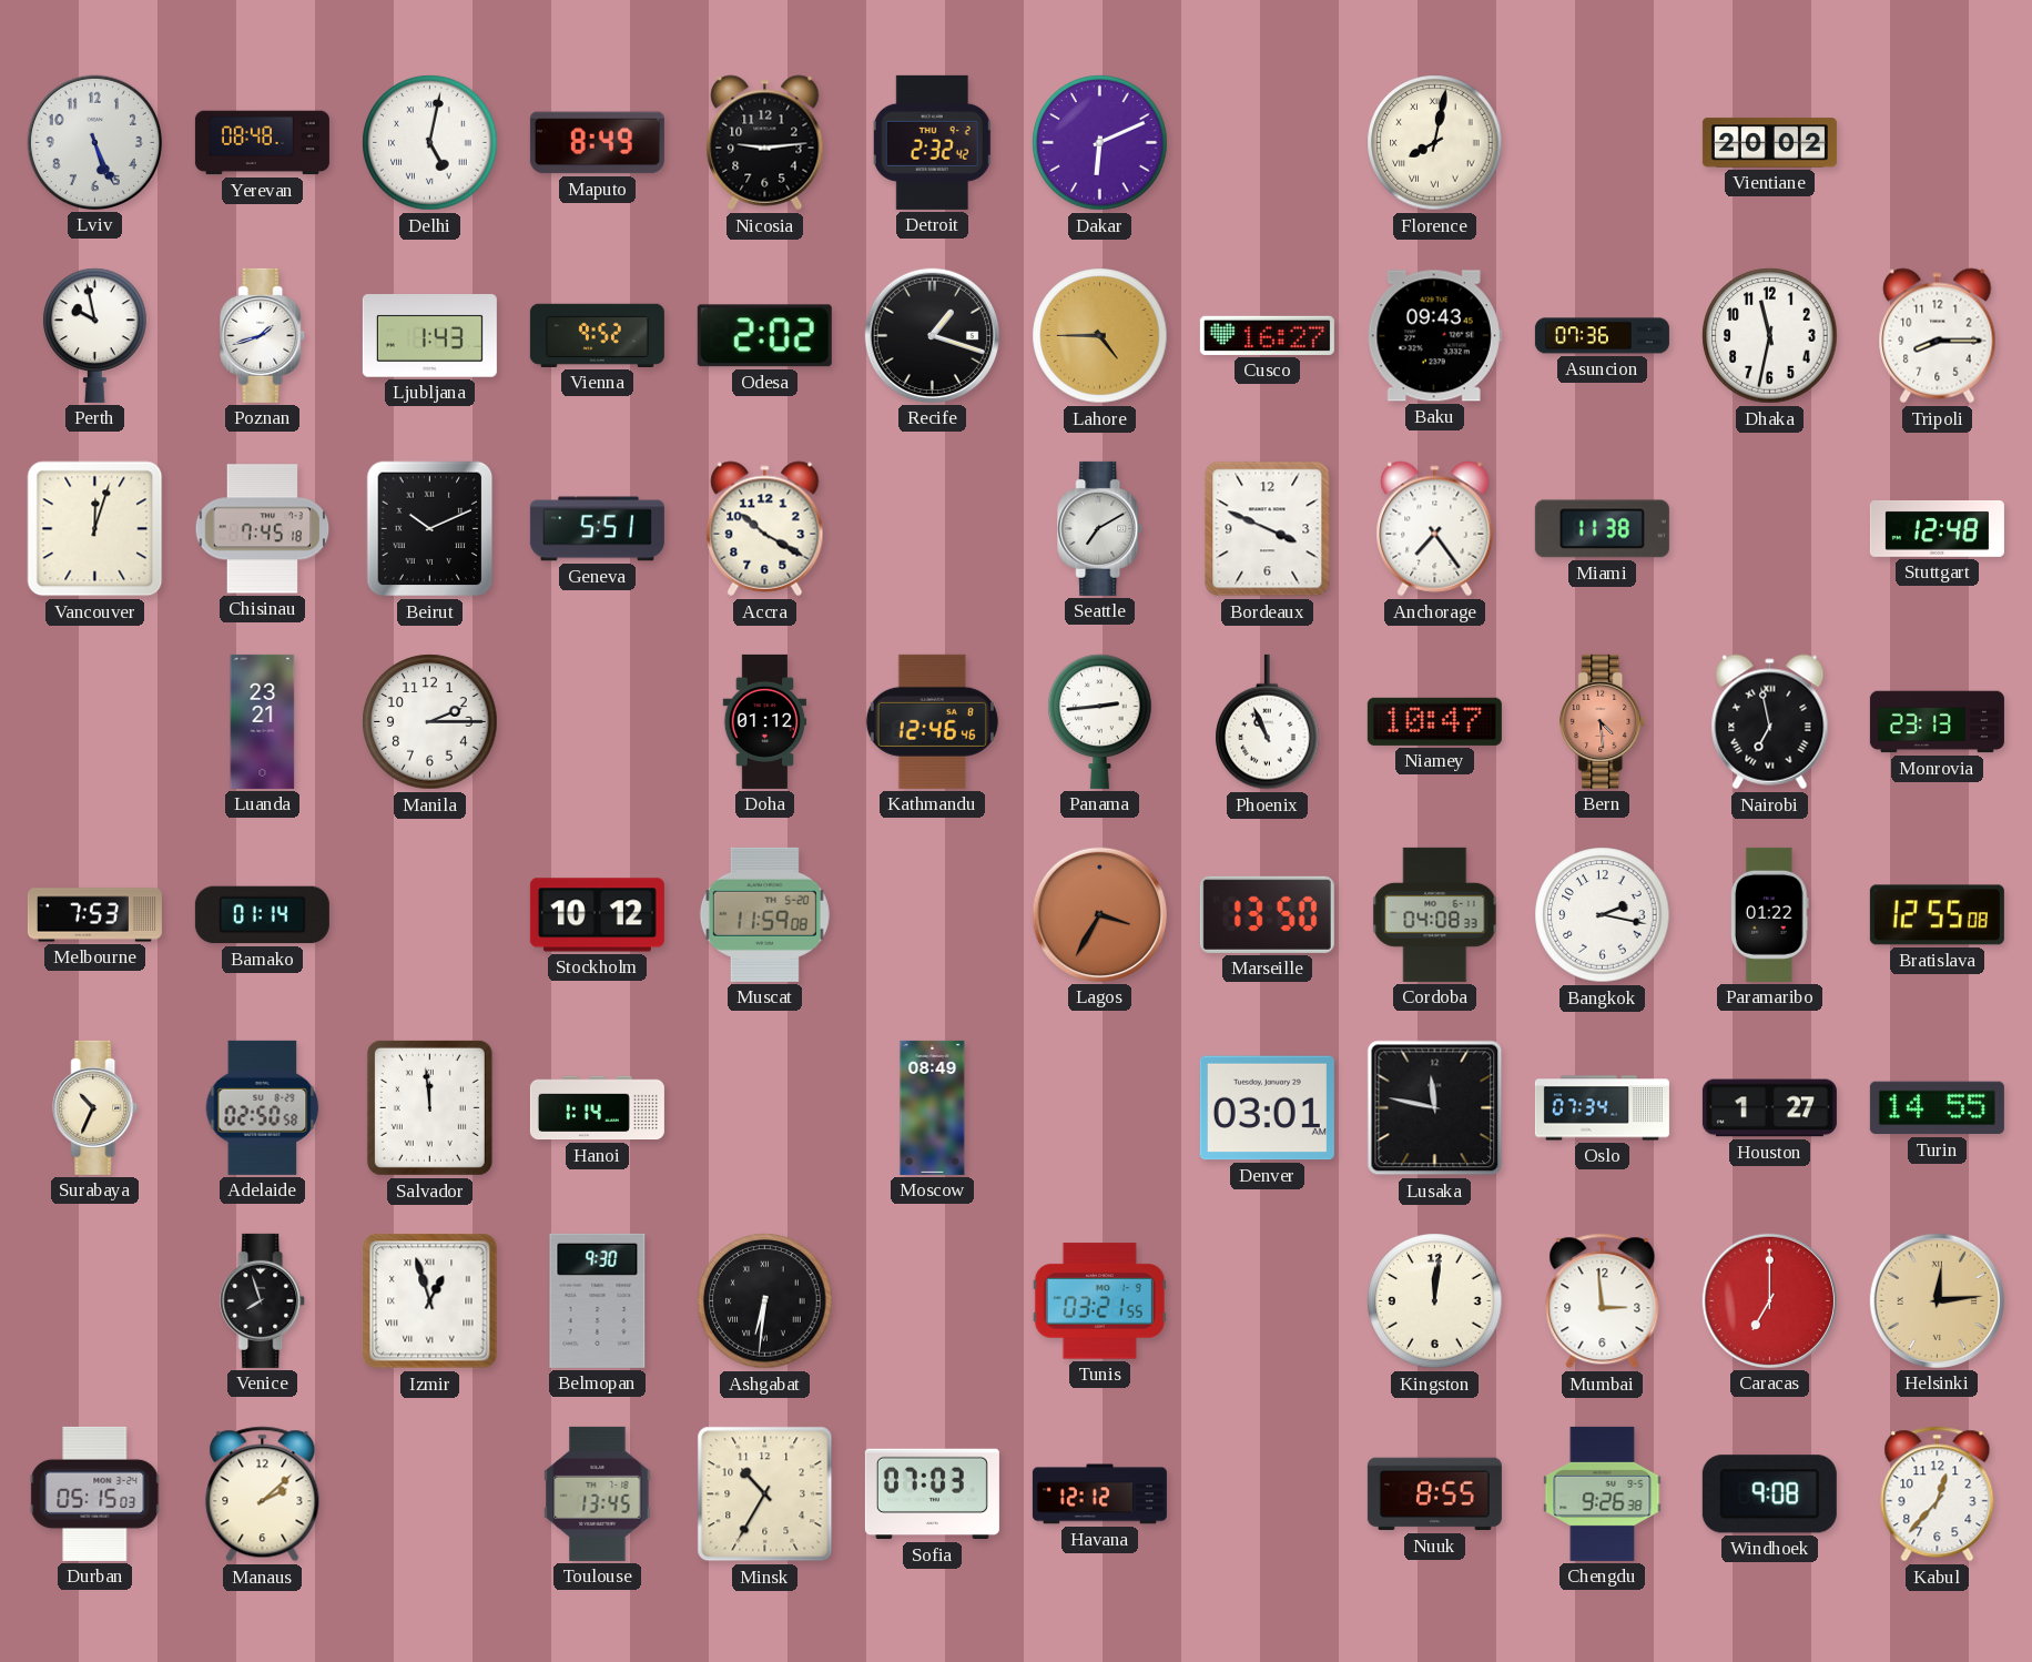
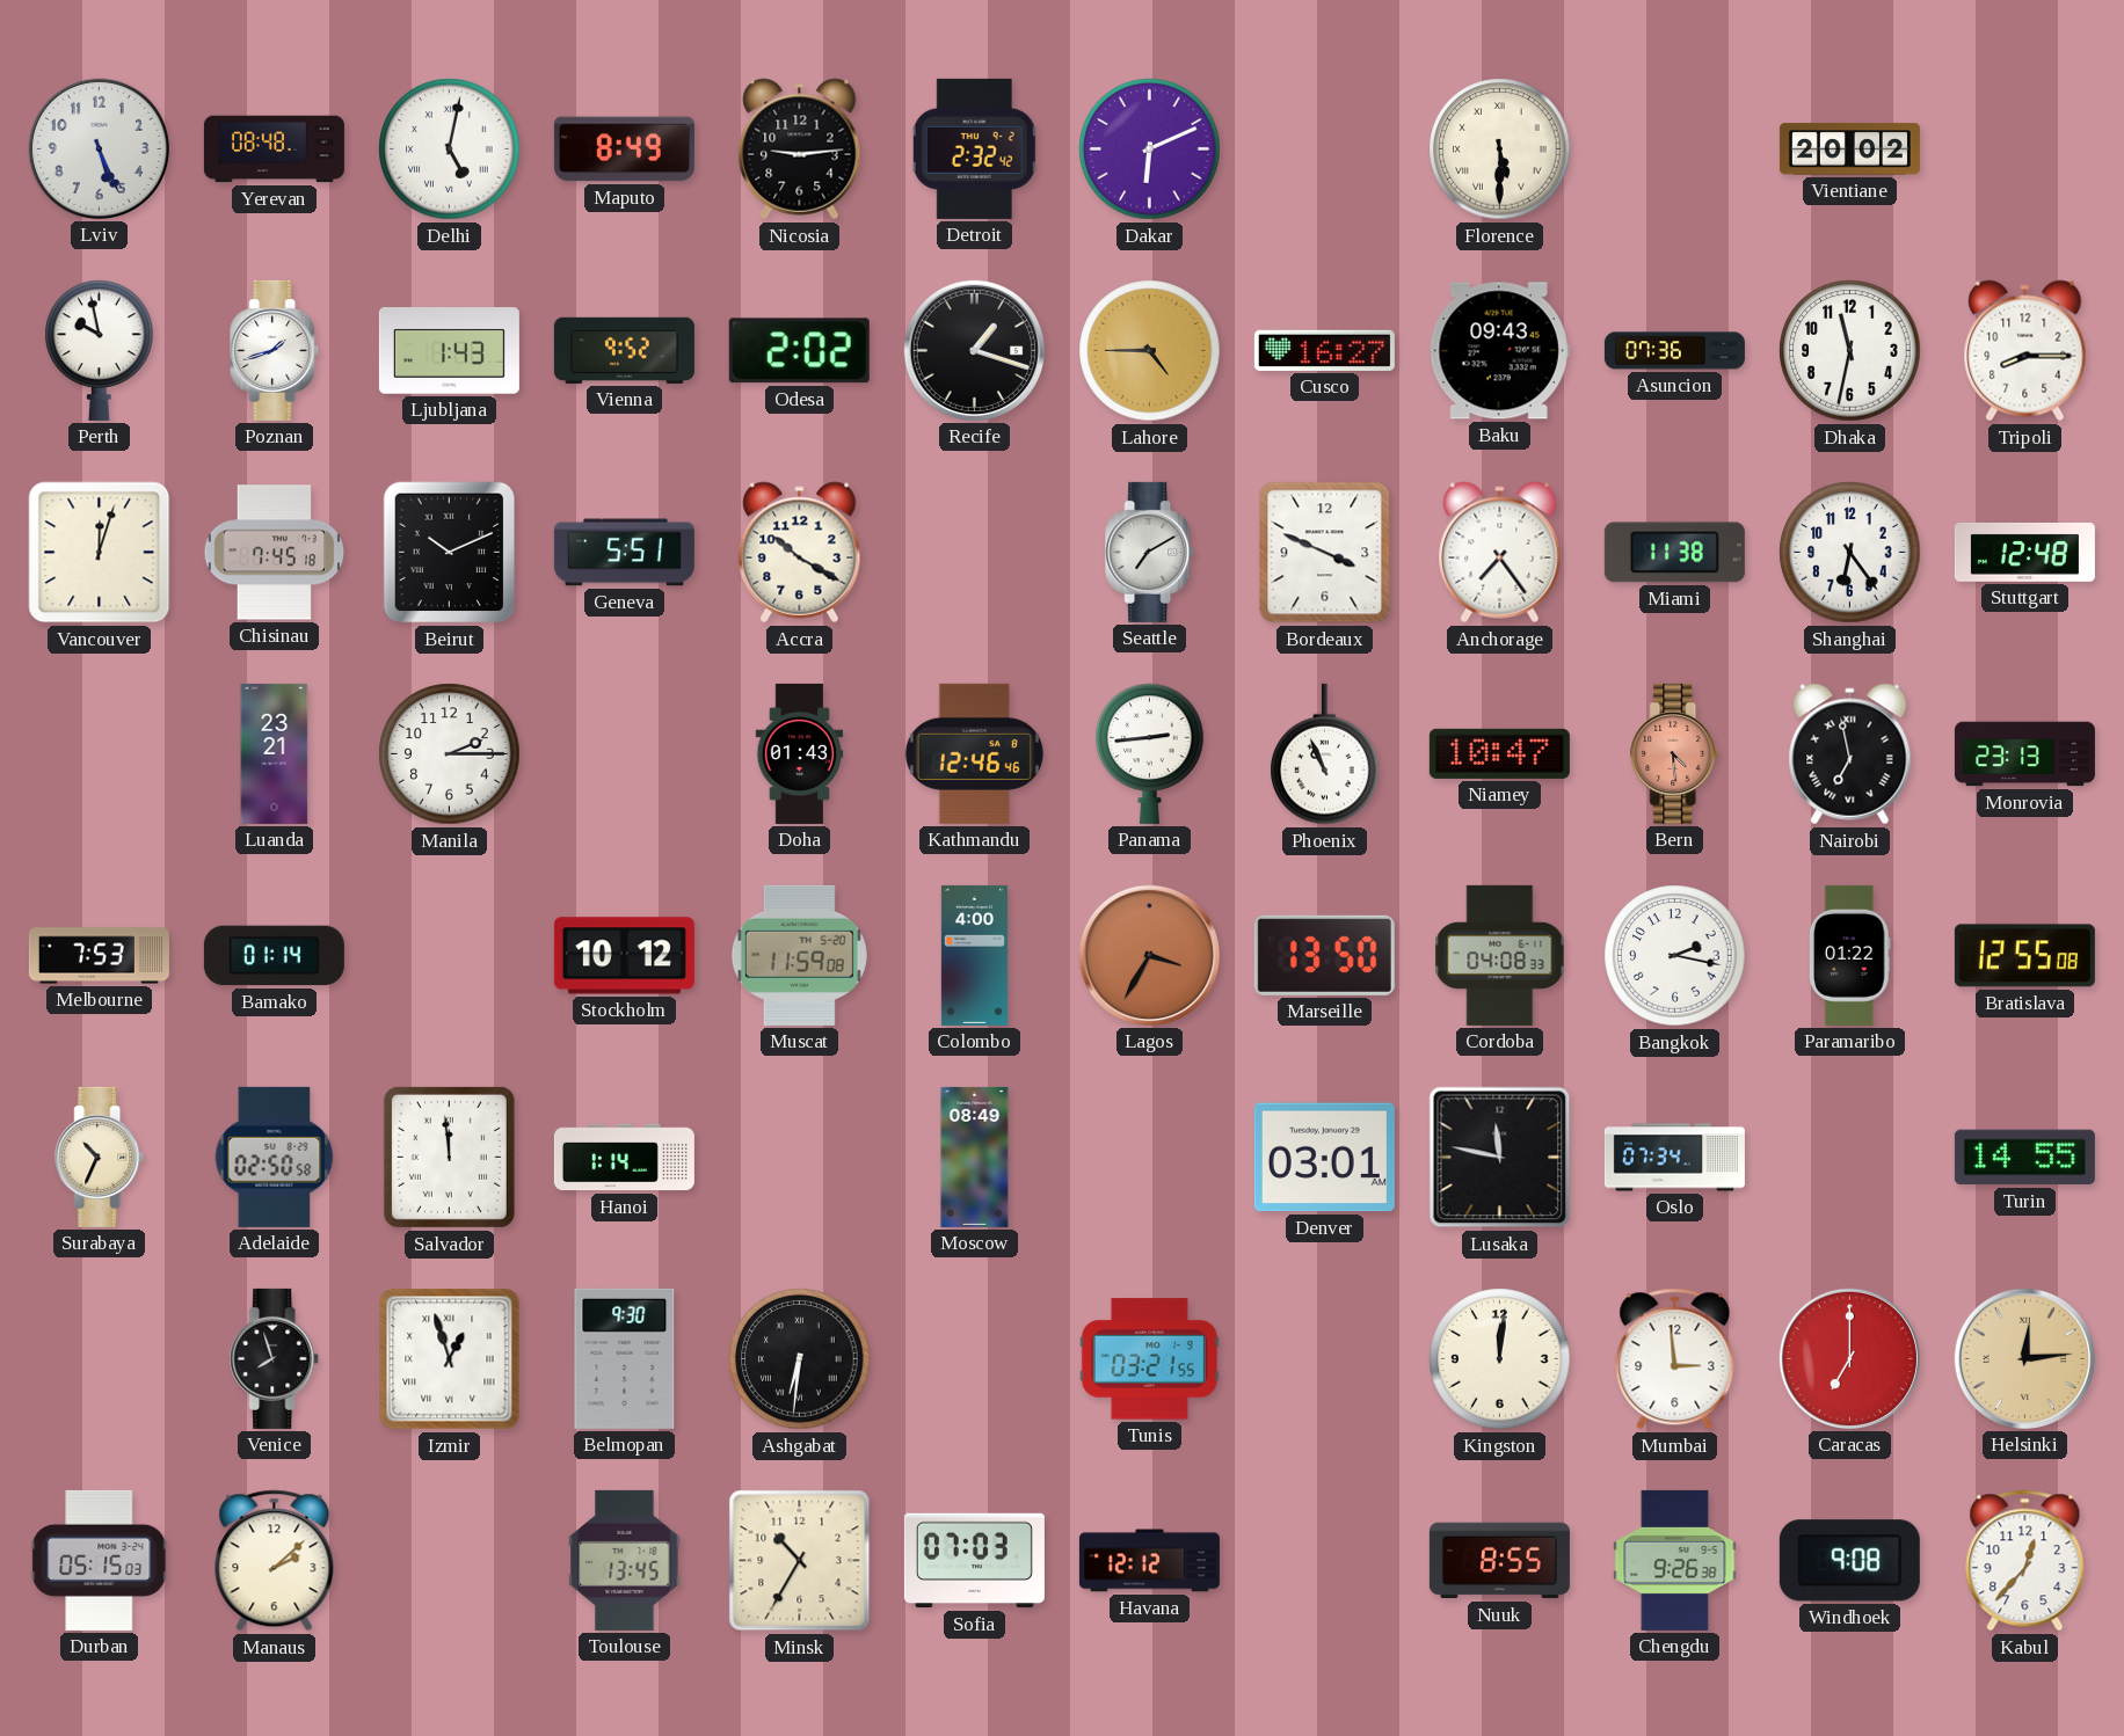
Florence: 8:02 -> 5:30 (1500, 149)
Shanghai: none -> 6:24 (1850, 553)
Doha: 01:12 -> 01:43 (800, 753)
Colombo: none -> 4:00 (974, 955)
Houston: 1:27 -> none (1769, 1108)
